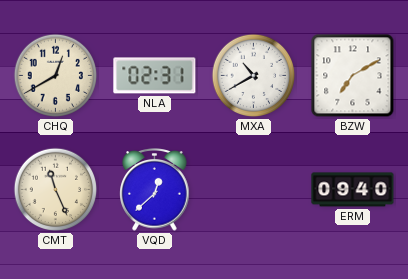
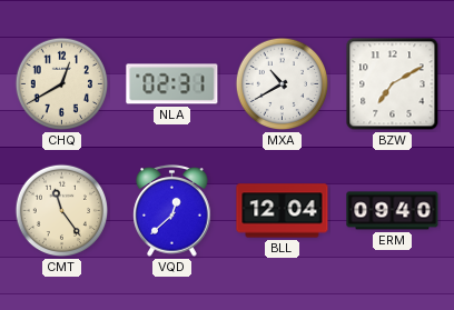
CMT: 11:26 -> 11:24 (62, 211)
BLL: none -> 12:04 (283, 211)
